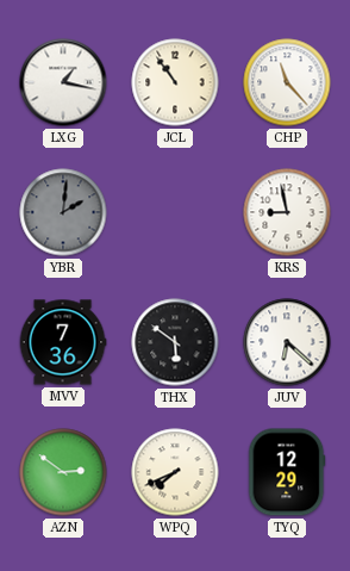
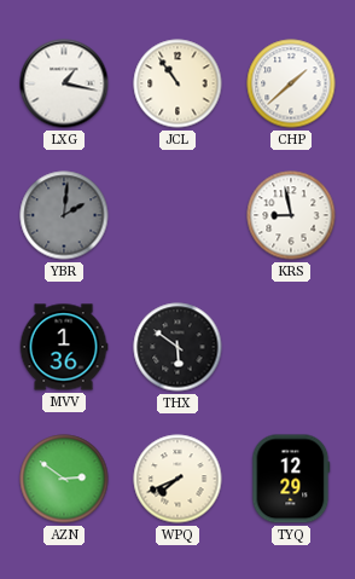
CHP: 11:23 -> 1:38 (291, 83)
MVV: 7:36 -> 1:36 (64, 347)
JUV: 6:22 -> none (287, 342)
